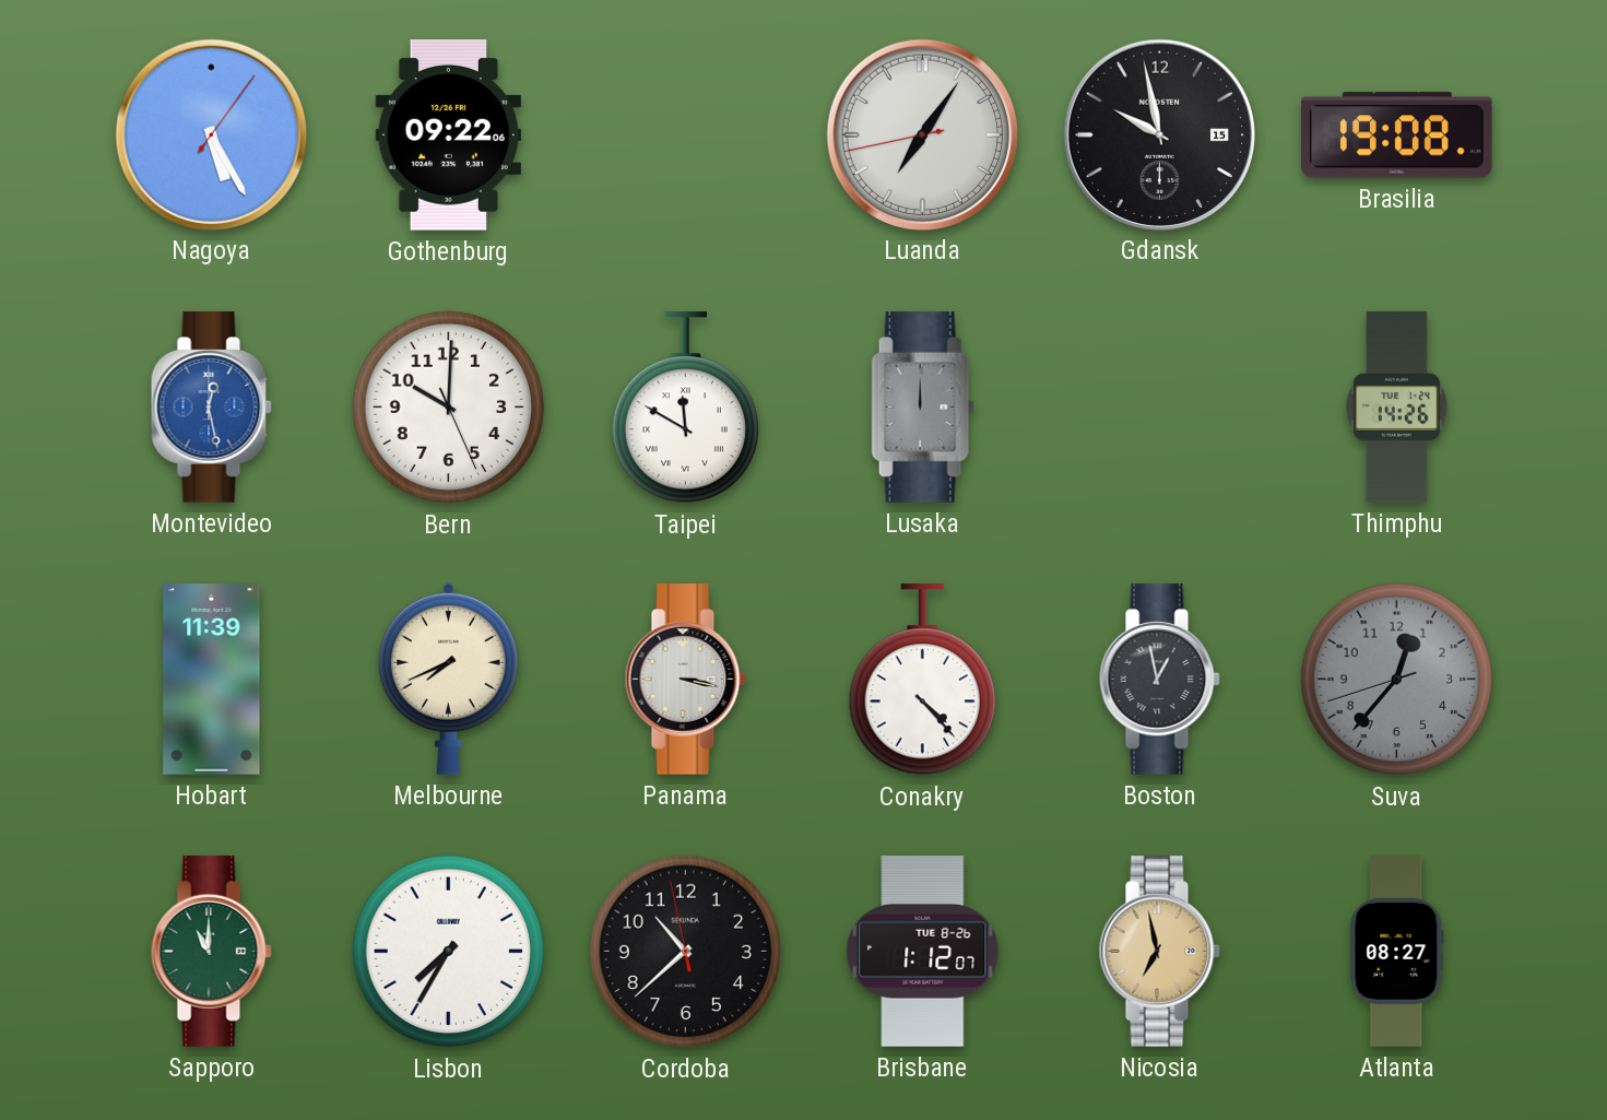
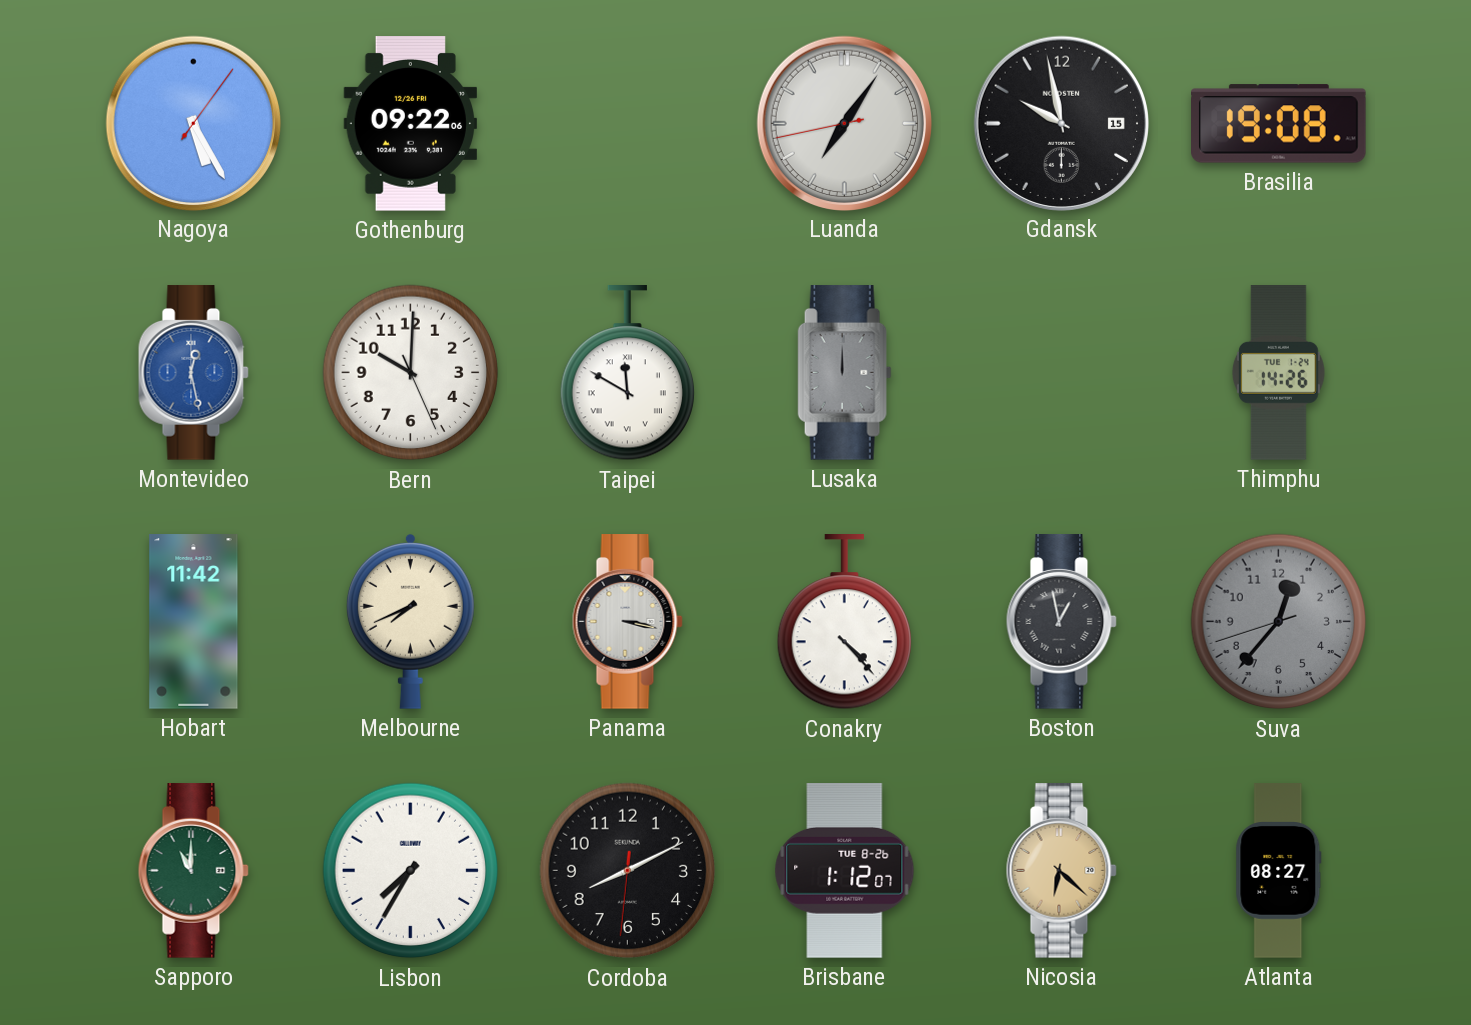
Hobart: 11:39 -> 11:42 (194, 622)
Cordoba: 10:37 -> 8:10 (628, 871)
Nicosia: 6:58 -> 6:22 (1061, 871)
